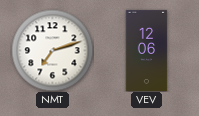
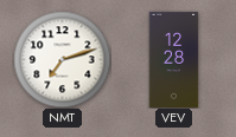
VEV: 12:06 -> 12:28 (174, 59)
